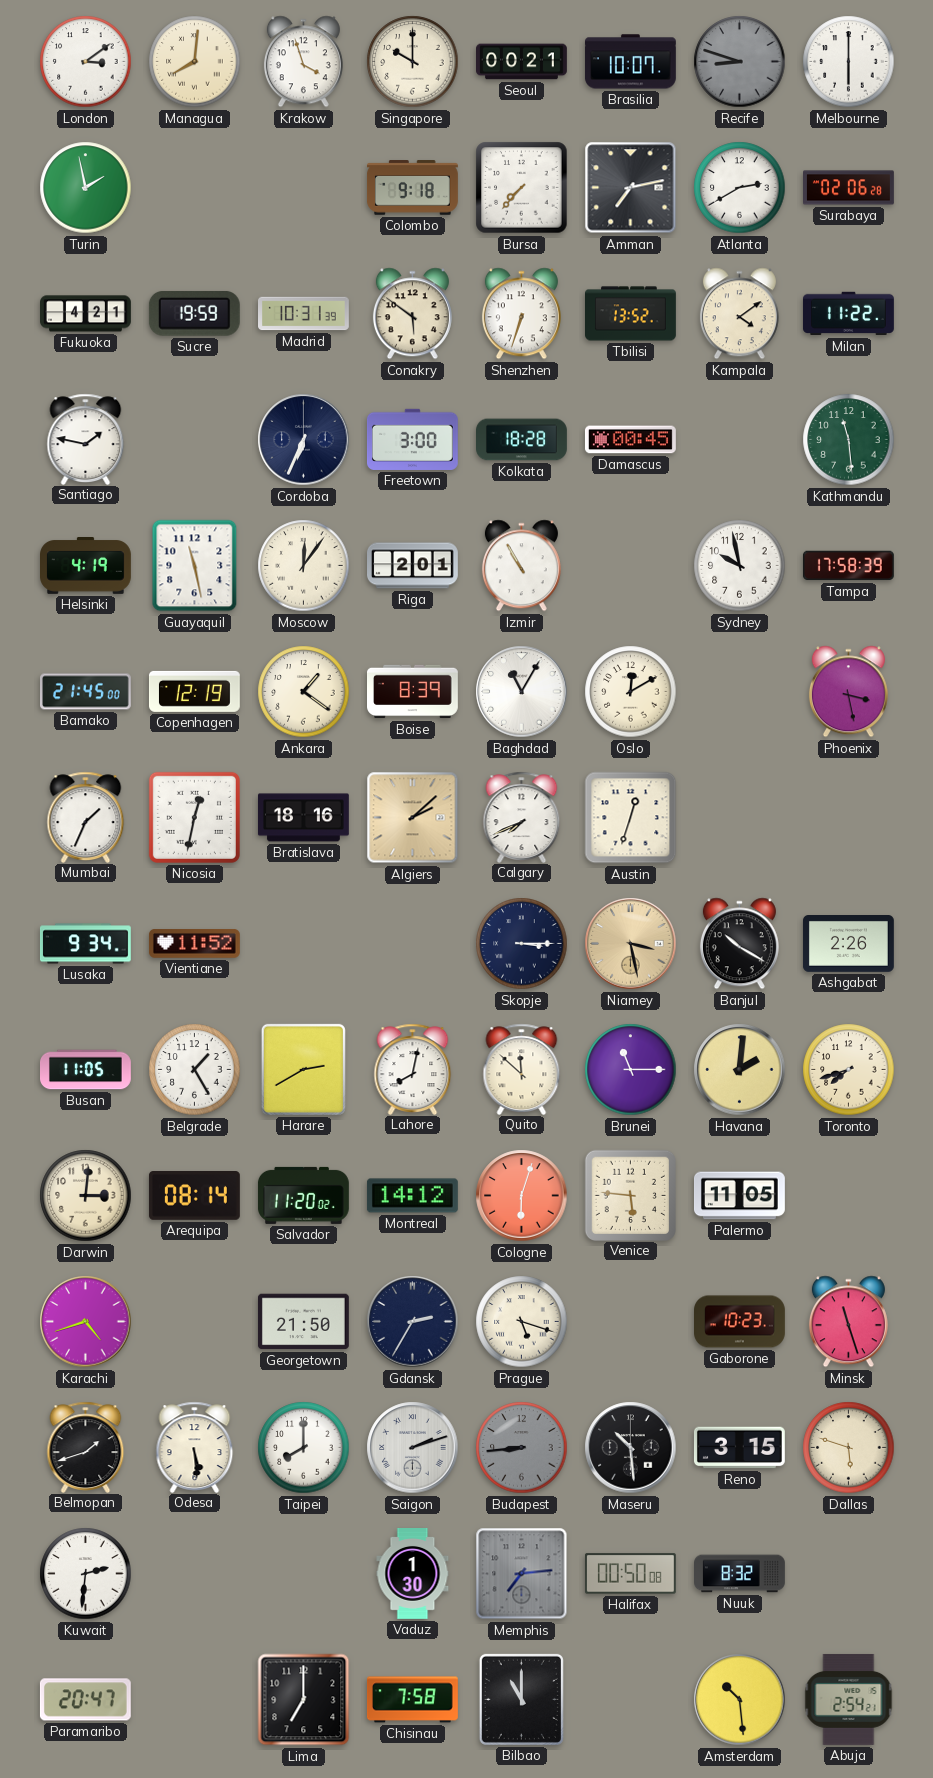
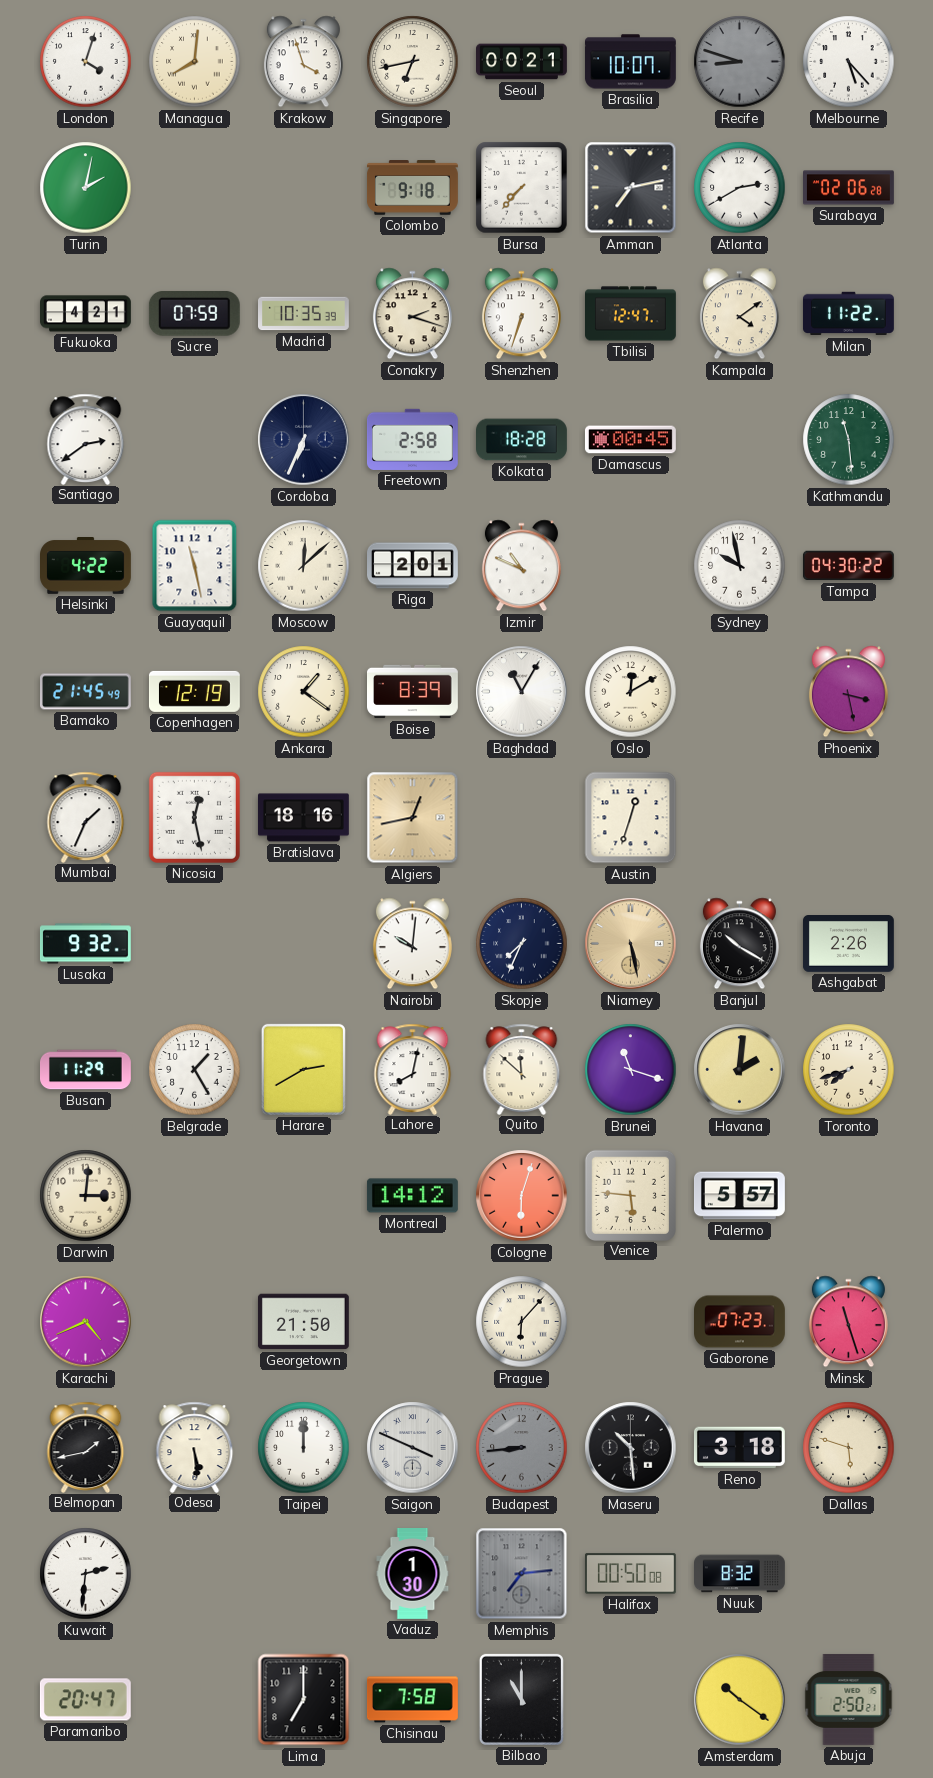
London: 3:09 -> 4:03 (86, 62)
Singapore: 10:00 -> 6:43 (413, 62)
Melbourne: 6:00 -> 5:23 (849, 62)
Turin: 1:58 -> 2:02 (86, 188)
Sucre: 19:59 -> 07:59 (194, 313)
Madrid: 10:31 -> 10:35 (304, 314)
Conakry: 5:51 -> 2:18 (412, 314)
Tbilisi: 13:52 -> 12:47 (631, 314)
Santiago: 1:47 -> 2:39 (86, 439)
Freetown: 3:00 -> 2:58 (412, 439)
Helsinki: 4:19 -> 4:22 (86, 566)
Moscow: 12:06 -> 12:08 (304, 566)
Izmir: 10:55 -> 10:49 (521, 566)
Tampa: 17:58 -> 04:30 (848, 566)
Bamako: 21:45:00 -> 21:45:49 (86, 692)
Nicosia: 12:32 -> 12:28 (194, 817)
Algiers: 2:08 -> 12:43 (413, 818)
Calgary: 7:41 -> none (522, 817)
Lusaka: 9:34 -> 9:32 (85, 944)
Vientiane: 11:52 -> none (194, 944)
Nairobi: none -> 10:01 (412, 944)
Skopje: 3:15 -> 7:34 (522, 944)
Niamey: 3:28 -> 5:28 (631, 944)
Busan: 11:05 -> 11:29 (86, 1070)
Brunei: 11:15 -> 11:18 (631, 1070)
Arequipa: 08:14 -> none (194, 1196)
Salvador: 11:20 -> none (303, 1195)
Palermo: 11:05 -> 5:57 (740, 1196)
Karachi: 4:42 -> 4:41 (86, 1322)
Gdansk: 2:35 -> none (413, 1322)
Prague: 5:18 -> 6:07 (522, 1322)
Gaborone: 10:23 -> 07:23 (740, 1322)
Belmopan: 1:42 -> 1:43 (86, 1447)
Taipei: 8:00 -> 12:00 (304, 1448)
Saigon: 2:12 -> 3:49 (413, 1448)
Reno: 3:15 -> 3:18 (739, 1448)
Amsterdam: 10:29 -> 10:21 (740, 1700)
Abuja: 2:54 -> 2:50 (849, 1699)
